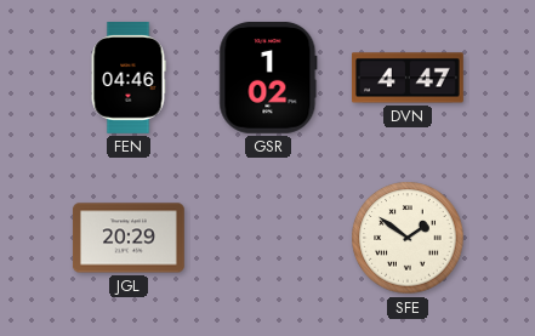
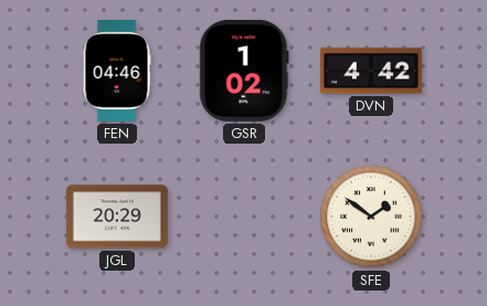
DVN: 4:47 -> 4:42 (371, 71)
